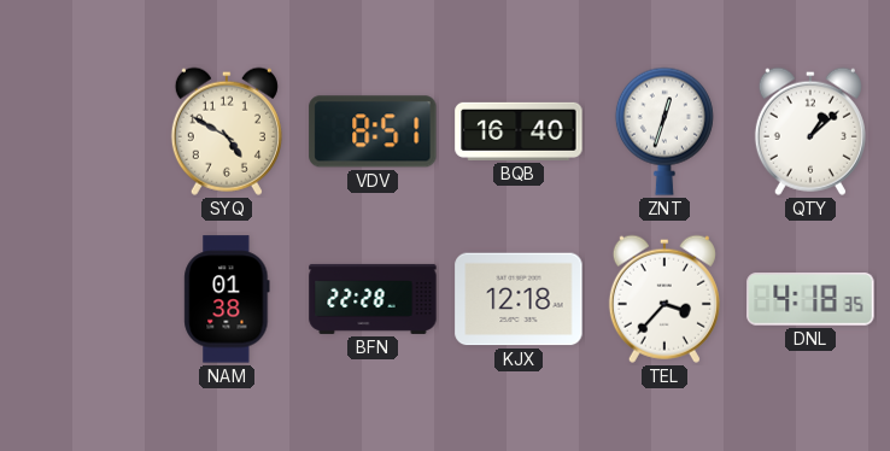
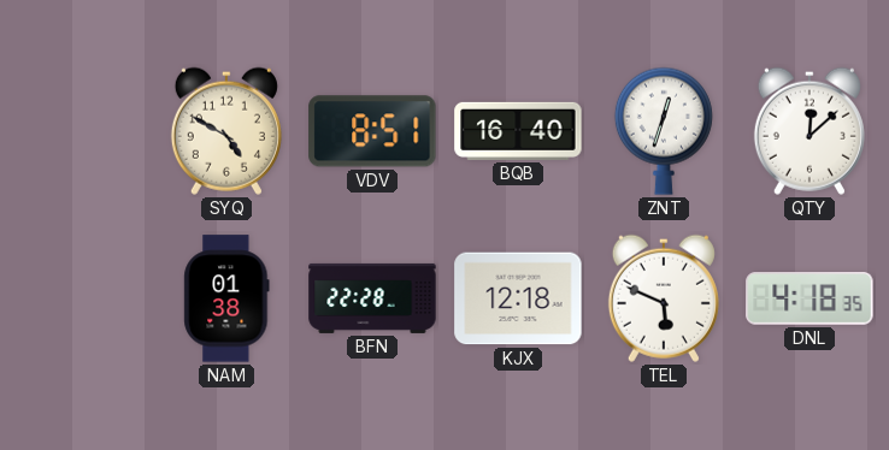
QTY: 1:08 -> 12:08 (809, 131)
TEL: 3:37 -> 5:49 (664, 298)
